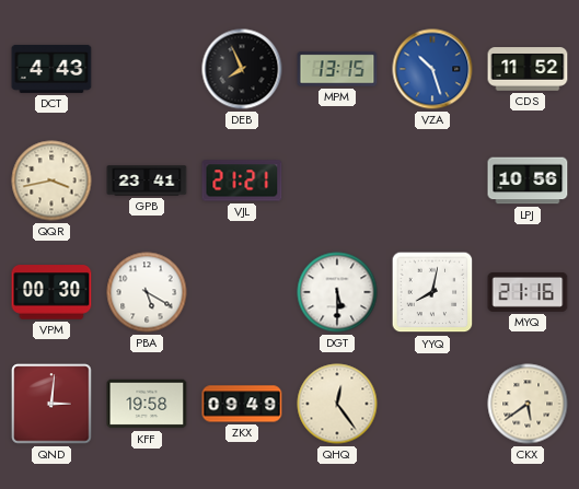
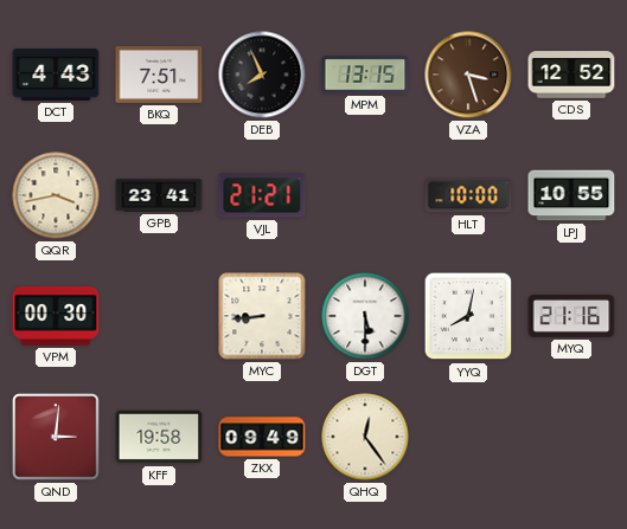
BKQ: none -> 7:51 (159, 75)
VZA: 10:27 -> 3:27 (468, 75)
VZA dial: blue -> brown (468, 75)
CDS: 11:52 -> 12:52 (571, 75)
HLT: none -> 10:00 (468, 195)
LPJ: 10:56 -> 10:55 (571, 195)
PBA: 5:20 -> none (147, 292)
MYC: none -> 8:44 (262, 316)
CKX: 5:39 -> none (528, 404)
